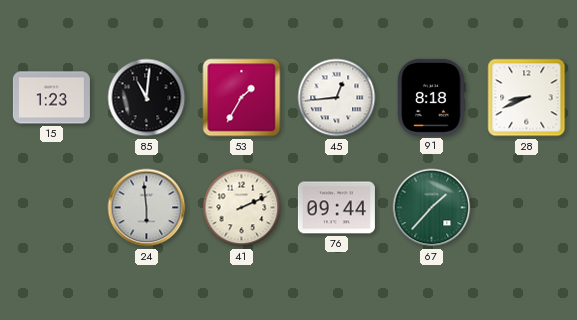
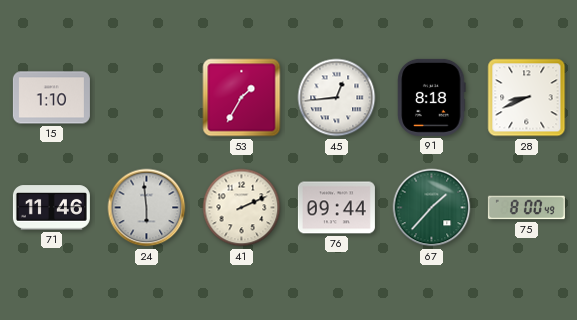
15: 1:23 -> 1:10 (51, 98)
85: 11:01 -> none (147, 98)
71: none -> 11:46 (51, 208)
75: none -> 8:00 (526, 208)
